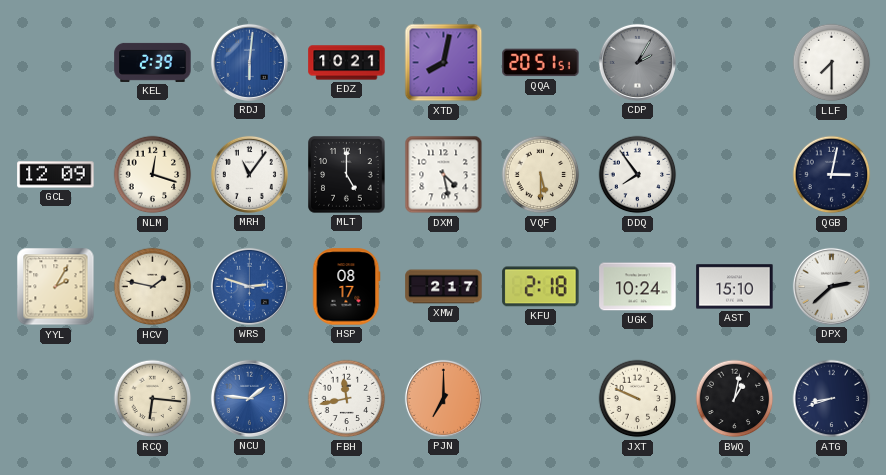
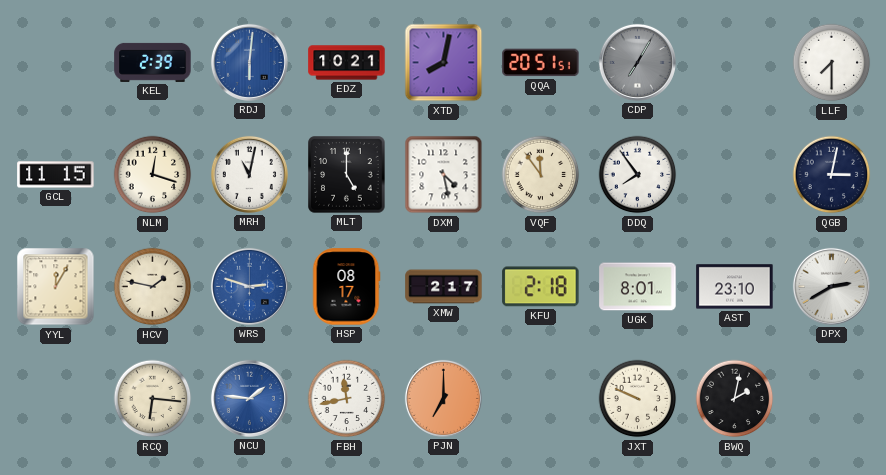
CDP: 2:05 -> 7:05 (637, 62)
GCL: 12:09 -> 11:15 (56, 175)
MRH: 11:06 -> 11:02 (249, 174)
VQF: 5:30 -> 11:54 (541, 175)
YYL: 2:05 -> 12:05 (56, 287)
UGK: 10:24 -> 8:01 (638, 287)
AST: 15:10 -> 23:10 (735, 287)
DPX: 2:38 -> 2:40 (831, 286)
BWQ: 1:02 -> 2:02 (735, 399)
ATG: 8:42 -> none (832, 399)
